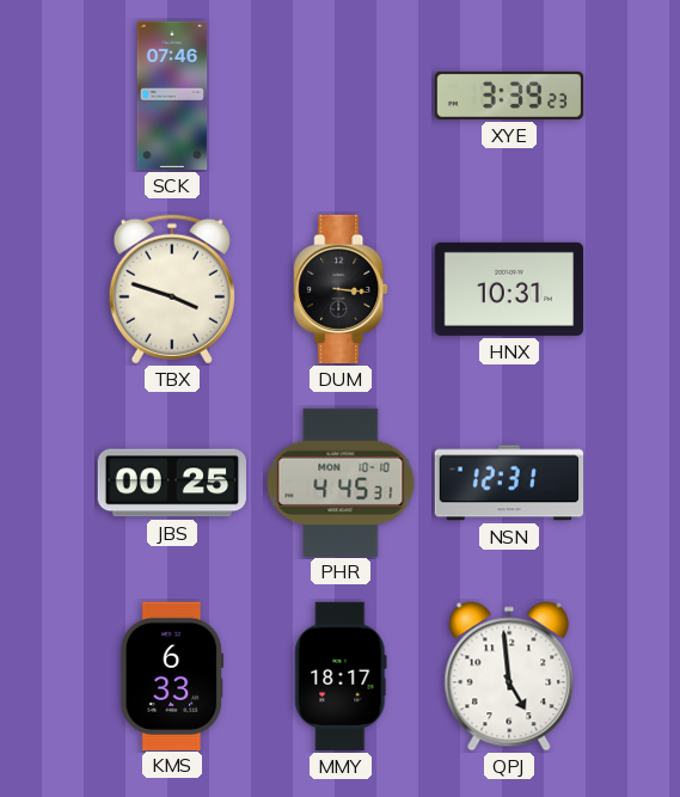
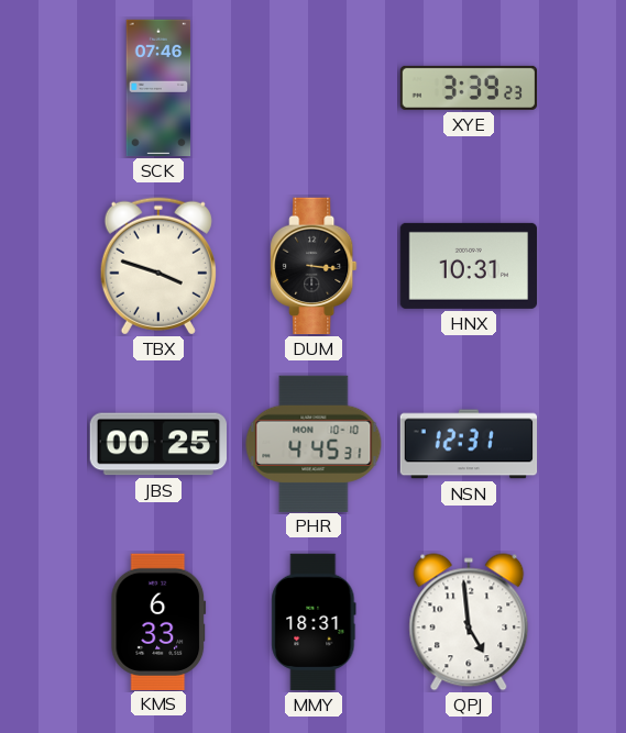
MMY: 18:17 -> 18:31 (314, 622)
